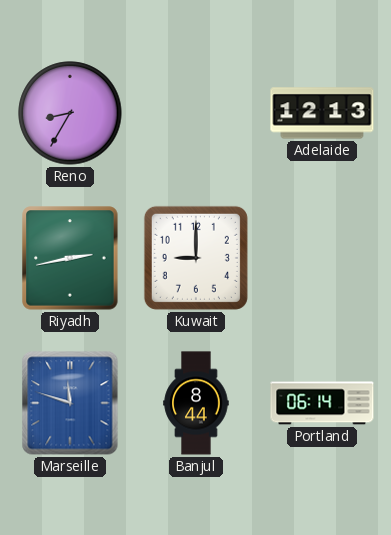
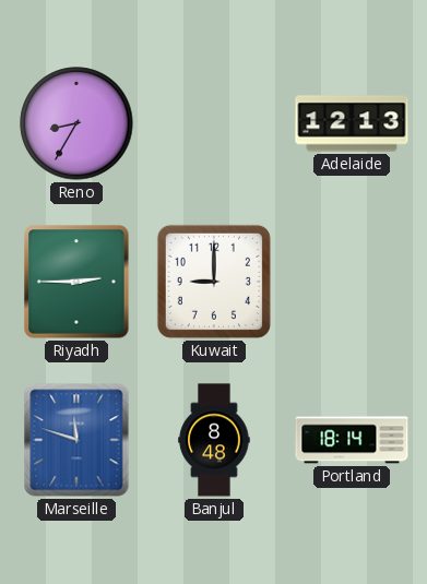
Riyadh: 2:43 -> 2:45 (76, 282)
Banjul: 8:44 -> 8:48 (214, 440)
Portland: 06:14 -> 18:14 (352, 440)
